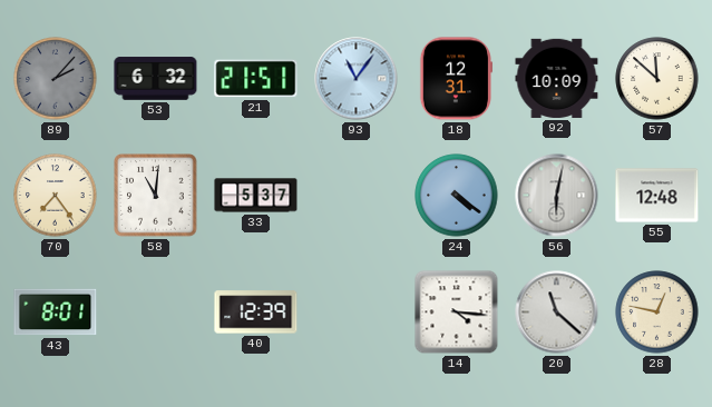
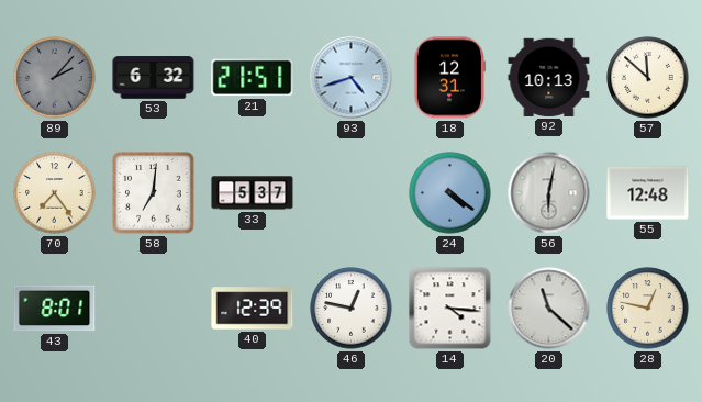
93: 11:06 -> 4:42 (352, 78)
92: 10:09 -> 10:13 (549, 77)
58: 11:01 -> 7:01 (154, 193)
46: none -> 12:47 (352, 309)
